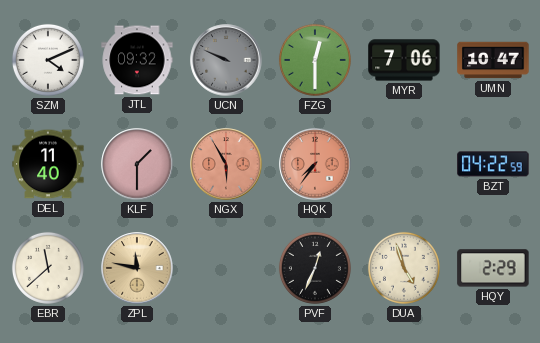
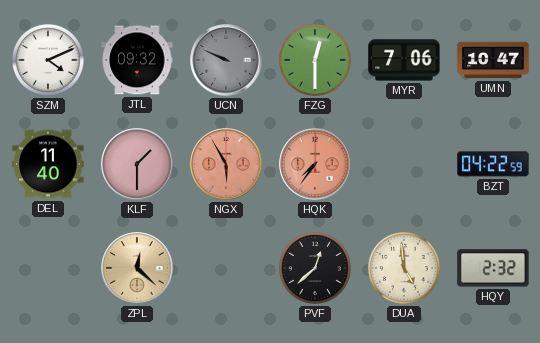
EBR: 11:38 -> none (48, 268)
ZPL: 11:47 -> 12:22 (137, 268)
PVF: 12:34 -> 12:38 (315, 268)
DUA: 4:57 -> 4:59 (404, 268)
HQY: 2:29 -> 2:32 (493, 268)
